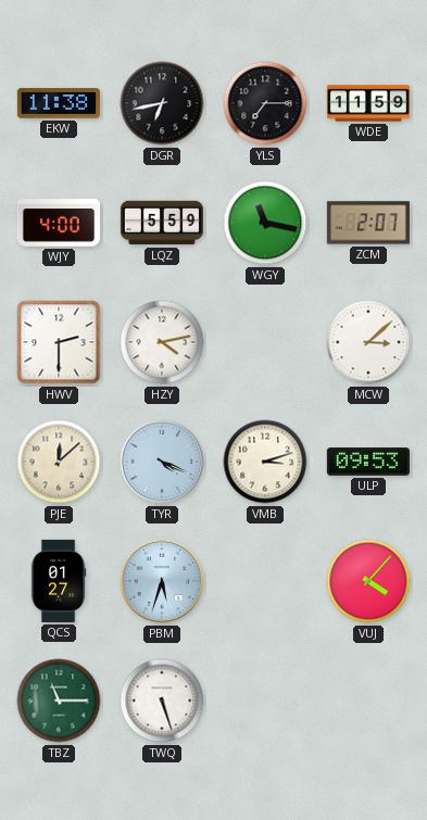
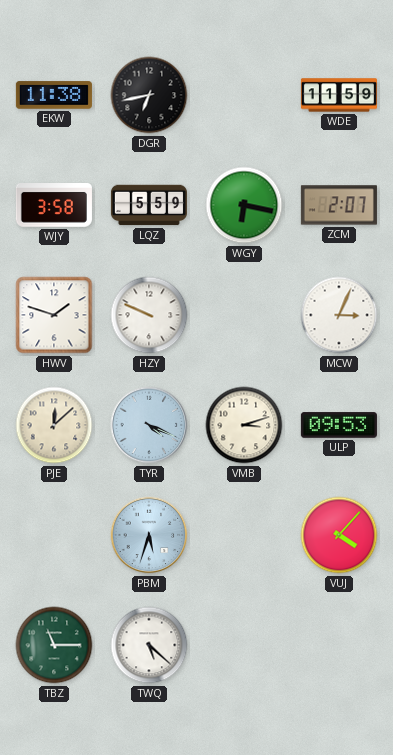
YLS: 7:15 -> none (265, 103)
WJY: 4:00 -> 3:58 (54, 206)
WGY: 11:17 -> 6:17 (244, 205)
HWV: 2:30 -> 1:48 (54, 315)
HZY: 4:13 -> 9:49 (149, 315)
MCW: 3:08 -> 3:04 (339, 315)
QCS: 01:27 -> none (59, 581)
TWQ: 5:27 -> 5:22 (149, 645)
